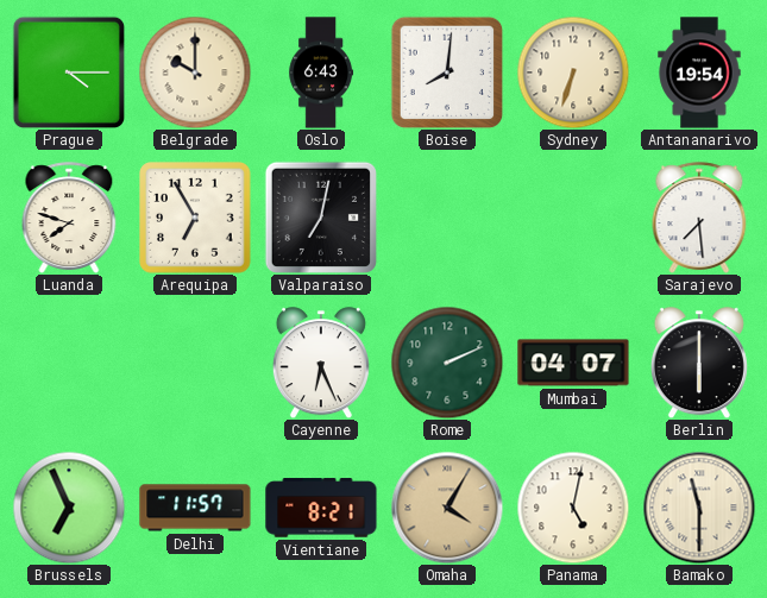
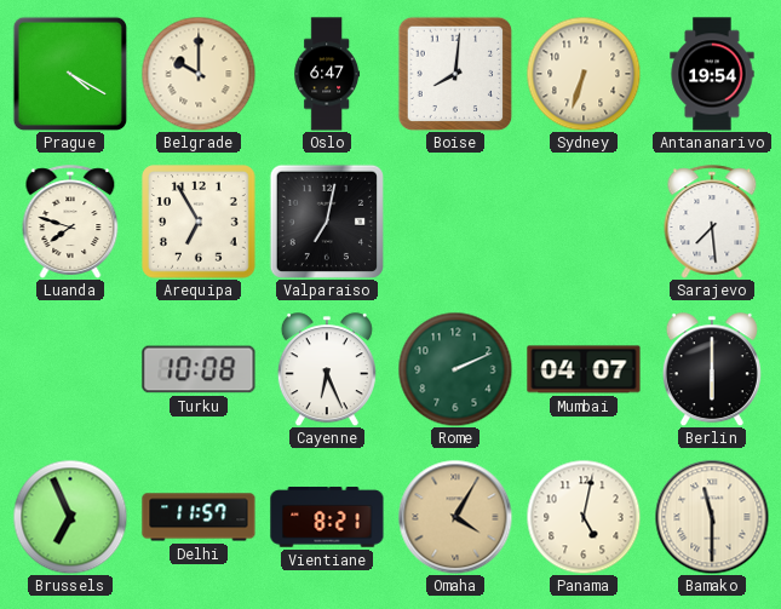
Prague: 4:15 -> 4:20 (69, 73)
Oslo: 6:43 -> 6:47 (327, 74)
Turku: none -> 10:08 (199, 369)
